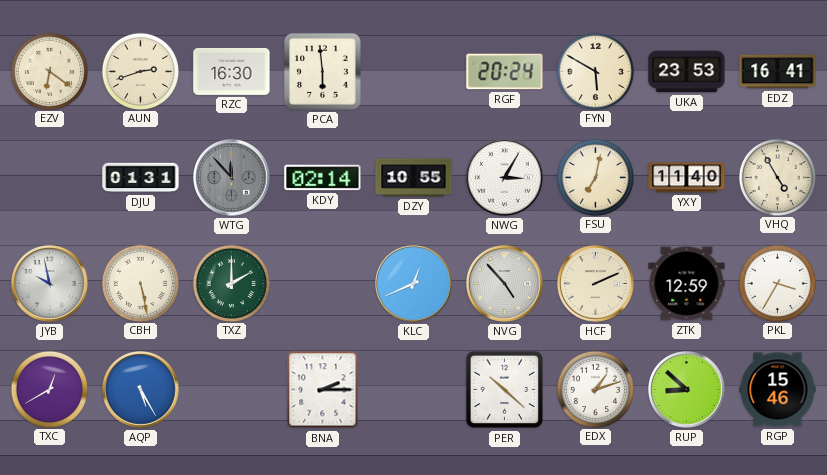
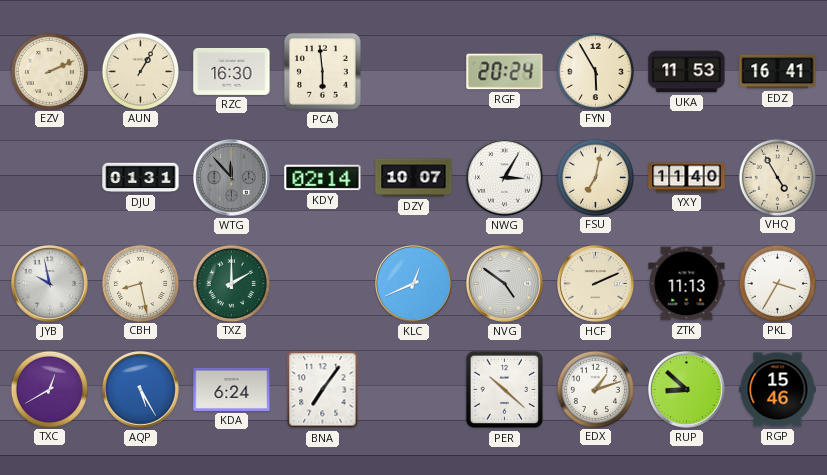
EZV: 6:21 -> 2:11 (49, 71)
AUN: 2:42 -> 1:05 (140, 71)
FYN: 5:50 -> 5:55 (595, 71)
UKA: 23:53 -> 11:53 (687, 72)
DZY: 10:55 -> 10:07 (414, 178)
CBH: 5:28 -> 8:28 (140, 283)
NVG: 4:53 -> 4:51 (505, 284)
ZTK: 12:59 -> 11:13 (687, 284)
KDA: none -> 6:24 (232, 389)
BNA: 2:15 -> 7:06 (323, 390)
